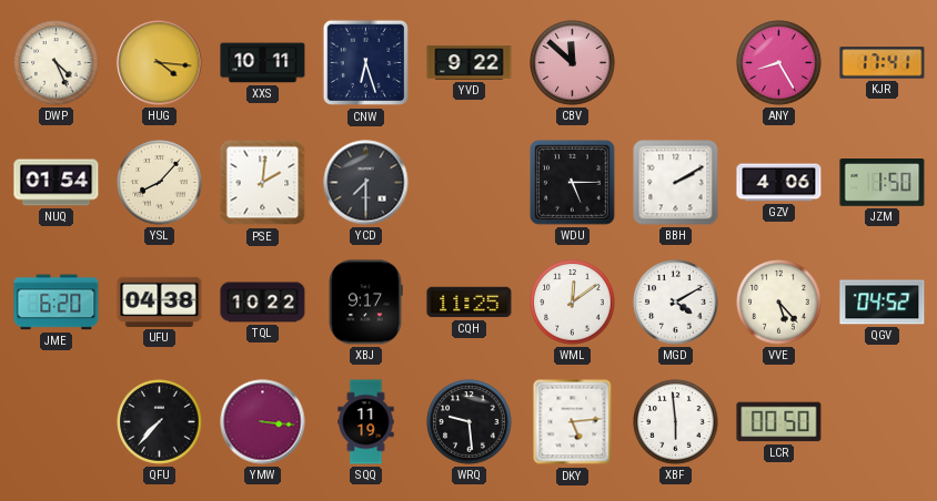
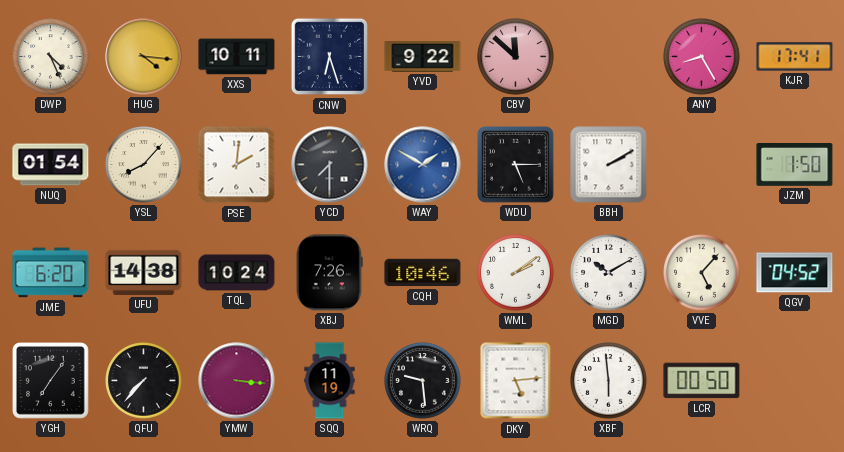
WAY: none -> 1:50 (423, 165)
GZV: 4:06 -> none (779, 183)
UFU: 04:38 -> 14:38 (144, 272)
TQL: 10:22 -> 10:24 (237, 273)
XBJ: 9:17 -> 7:26 (329, 273)
CQH: 11:25 -> 10:46 (423, 273)
WML: 12:09 -> 2:09 (516, 273)
MGD: 4:10 -> 10:10 (609, 273)
VVE: 5:23 -> 5:07 (702, 273)
YGH: none -> 7:06 (51, 381)
